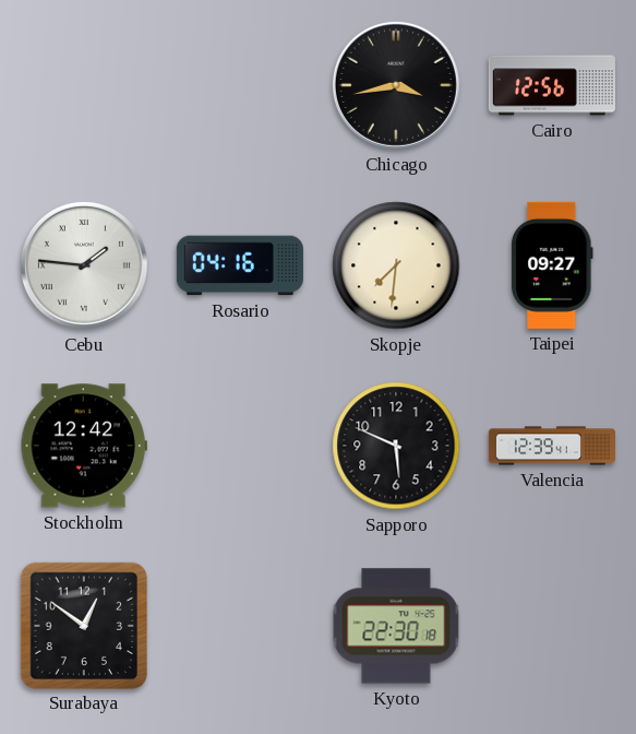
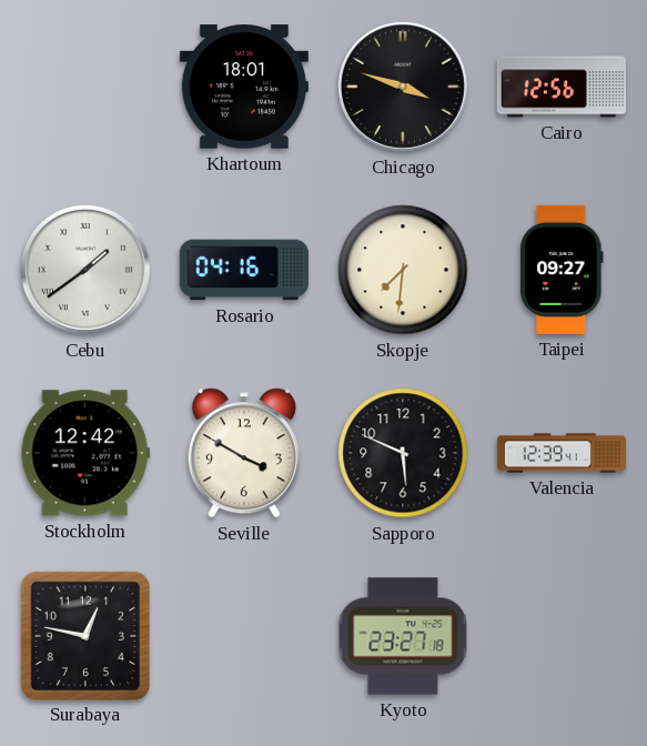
Khartoum: none -> 18:01 (244, 87)
Chicago: 3:43 -> 3:48 (403, 87)
Cebu: 1:46 -> 1:39 (85, 270)
Seville: none -> 3:50 (244, 453)
Surabaya: 12:51 -> 12:47 (84, 635)
Kyoto: 22:30 -> 23:27 (403, 636)
